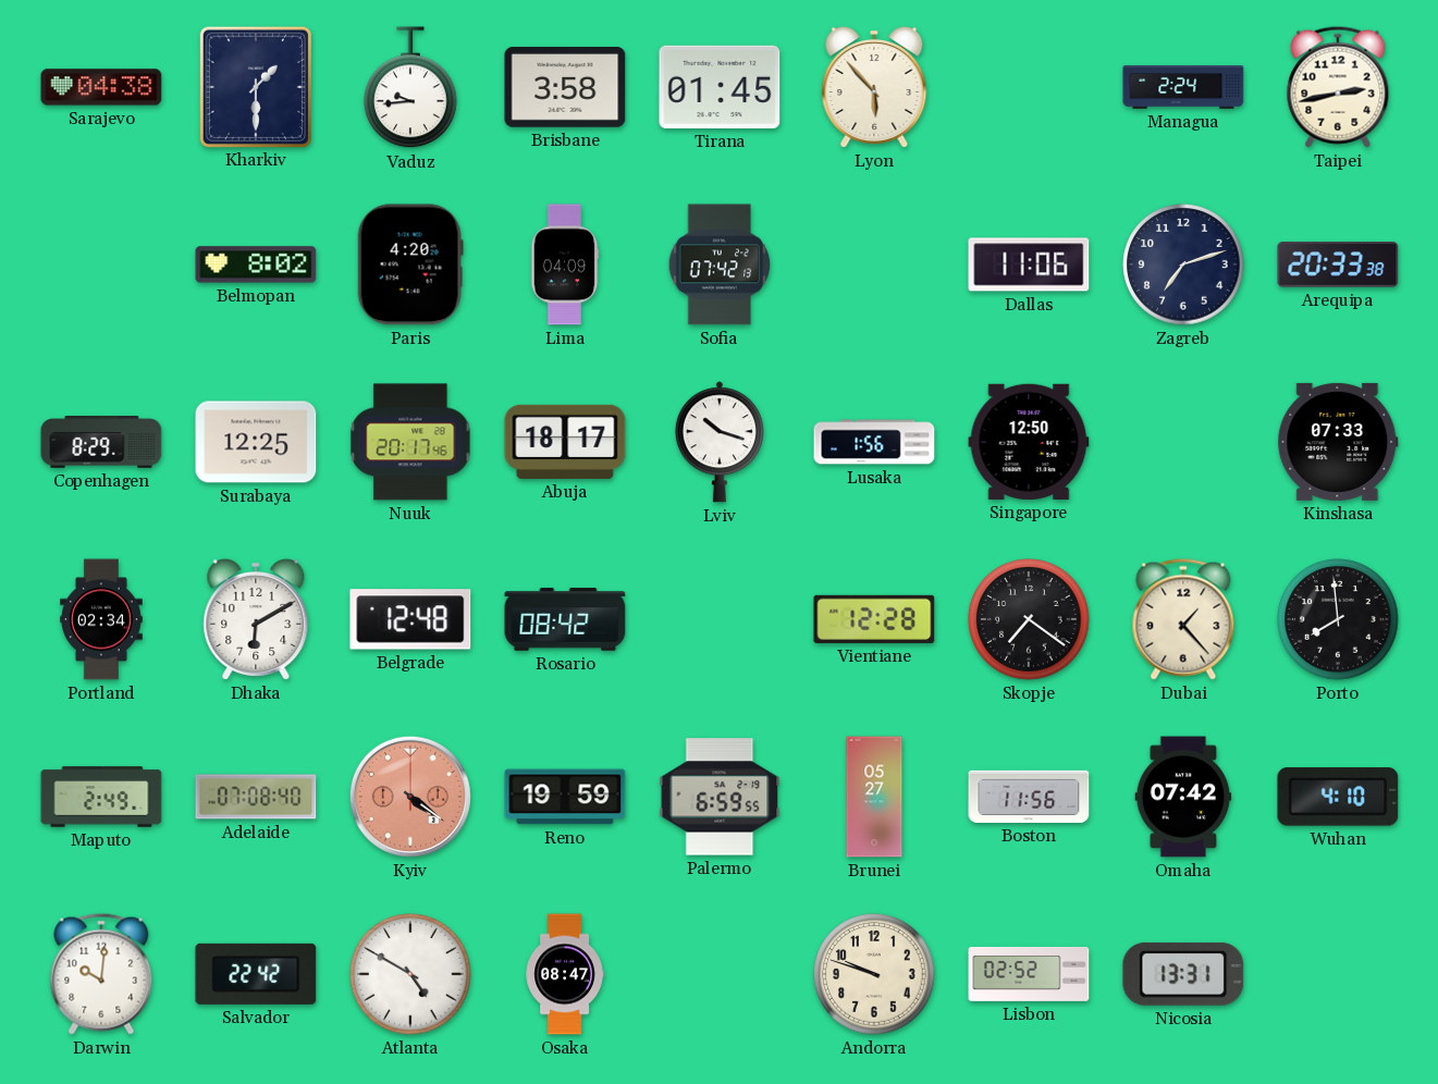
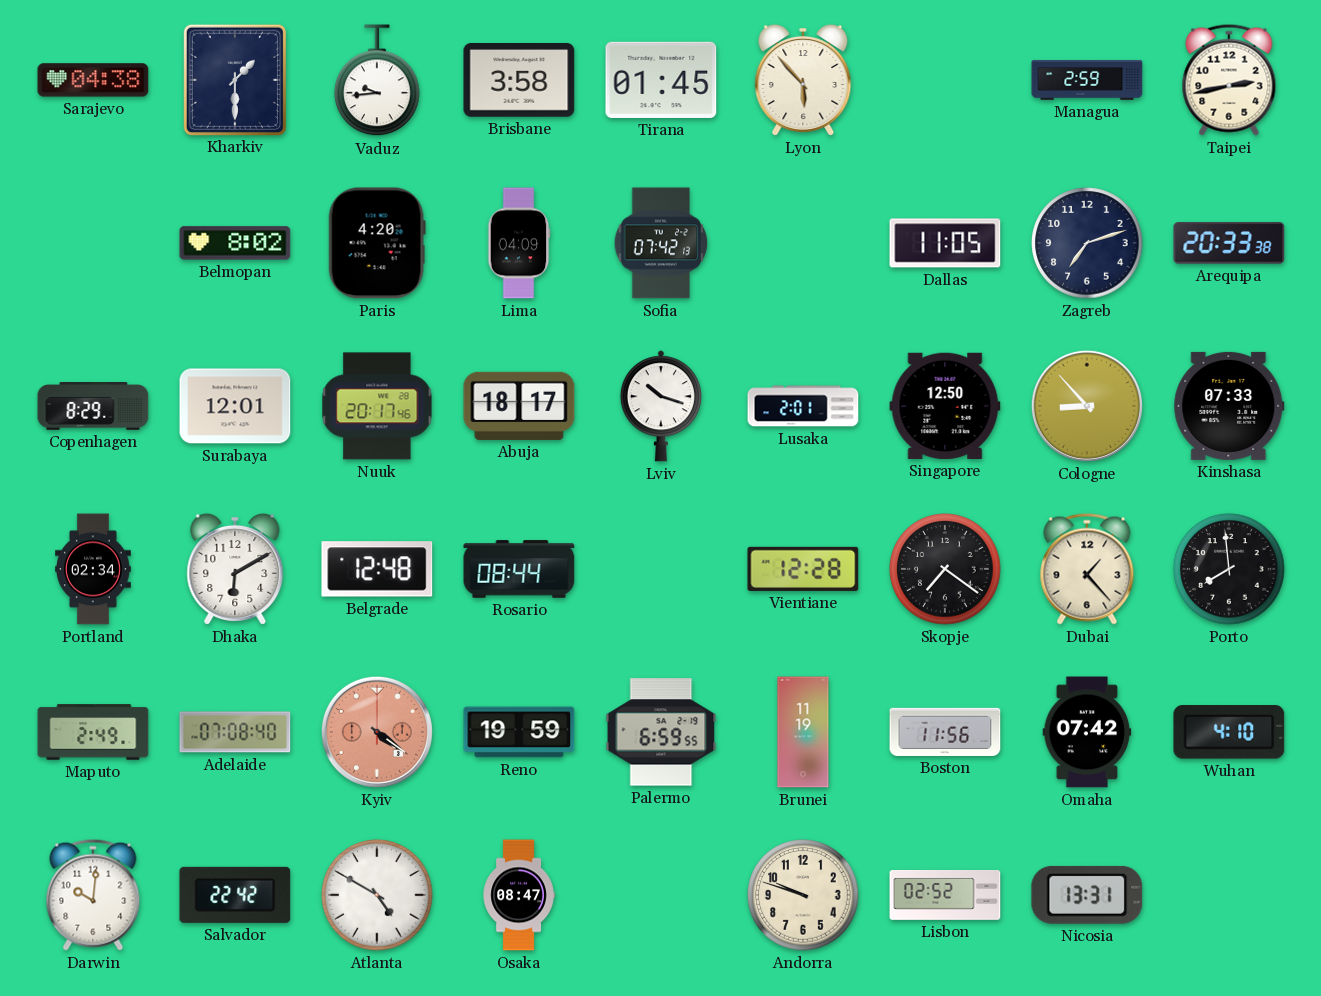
Managua: 2:24 -> 2:59 (1087, 80)
Dallas: 11:06 -> 11:05 (945, 243)
Surabaya: 12:25 -> 12:01 (235, 406)
Lusaka: 1:56 -> 2:01 (803, 406)
Cologne: none -> 8:53 (1087, 406)
Rosario: 08:42 -> 08:44 (519, 569)
Brunei: 05:27 -> 11:19 (803, 732)
